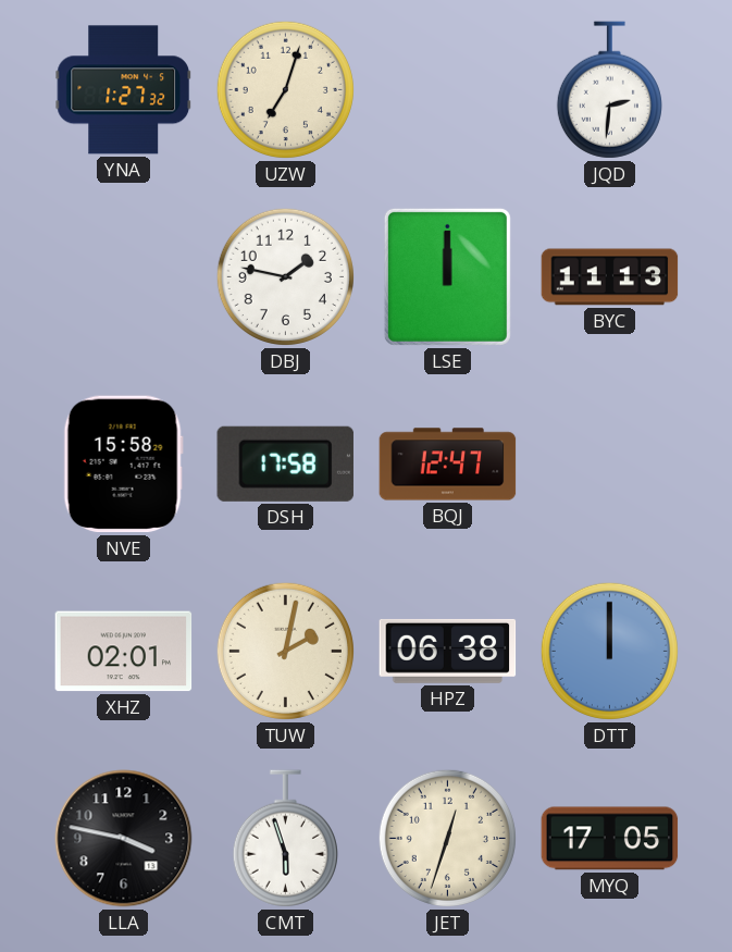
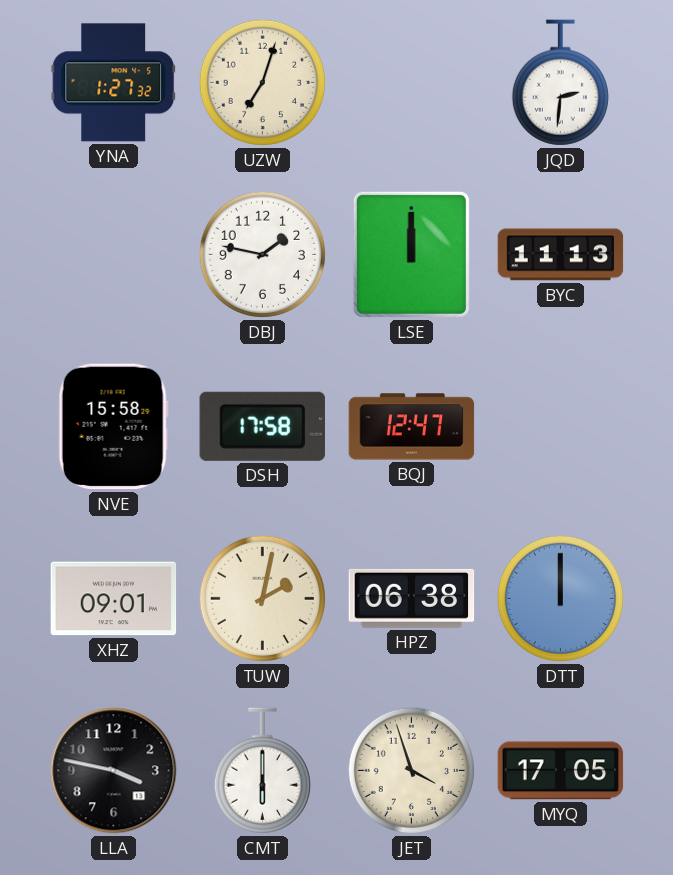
XHZ: 02:01 -> 09:01 (114, 599)
CMT: 5:57 -> 6:00 (262, 771)
JET: 12:33 -> 3:57 (411, 770)
